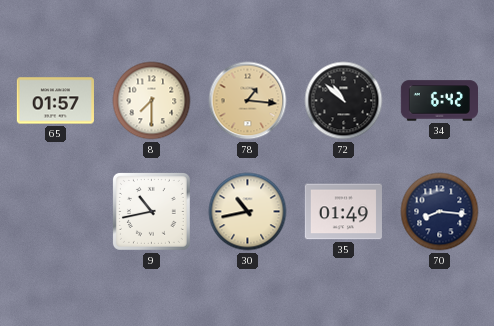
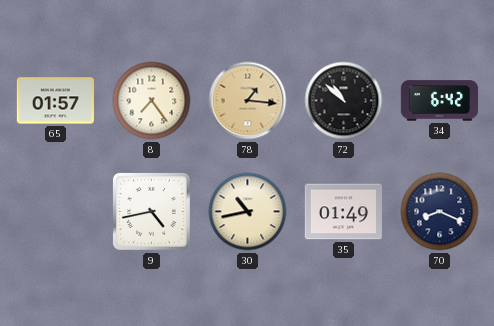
8: 7:30 -> 7:24 (152, 101)
9: 10:43 -> 4:43 (151, 211)
70: 8:16 -> 8:19 (440, 212)
